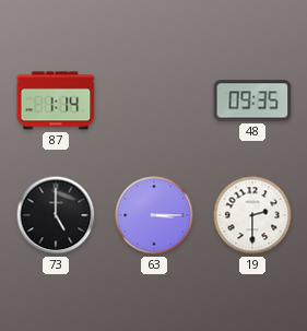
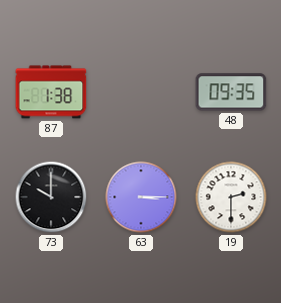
87: 1:14 -> 1:38 (51, 92)
73: 5:00 -> 10:00 (51, 197)
